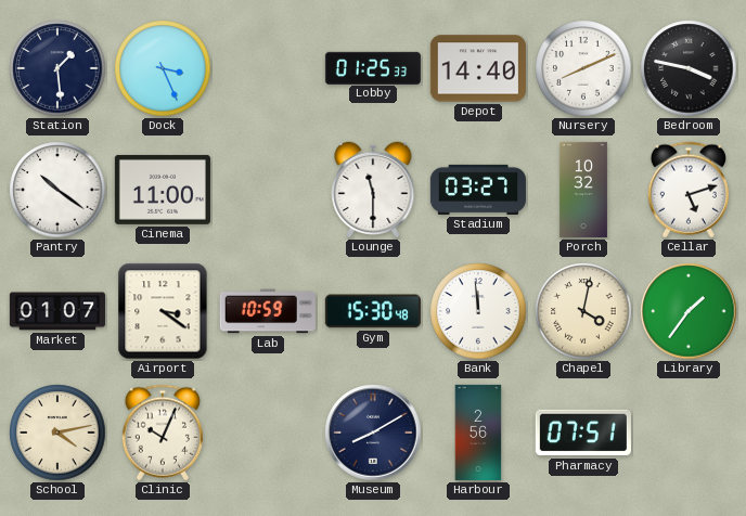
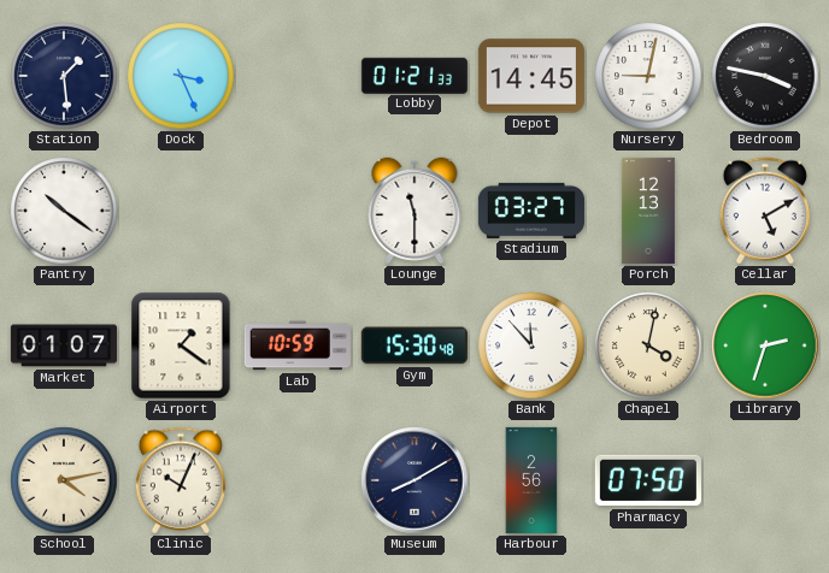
Lobby: 01:25 -> 01:21 (414, 75)
Depot: 14:40 -> 14:45 (531, 76)
Nursery: 8:11 -> 9:02 (648, 76)
Cinema: 11:00 -> none (163, 190)
Porch: 10:32 -> 12:13 (648, 211)
Cellar: 5:12 -> 5:10 (765, 211)
Airport: 3:21 -> 1:21 (181, 345)
Bank: 11:59 -> 11:53 (531, 345)
Library: 1:36 -> 2:33 (765, 345)
Pharmacy: 07:51 -> 07:50 (648, 480)
